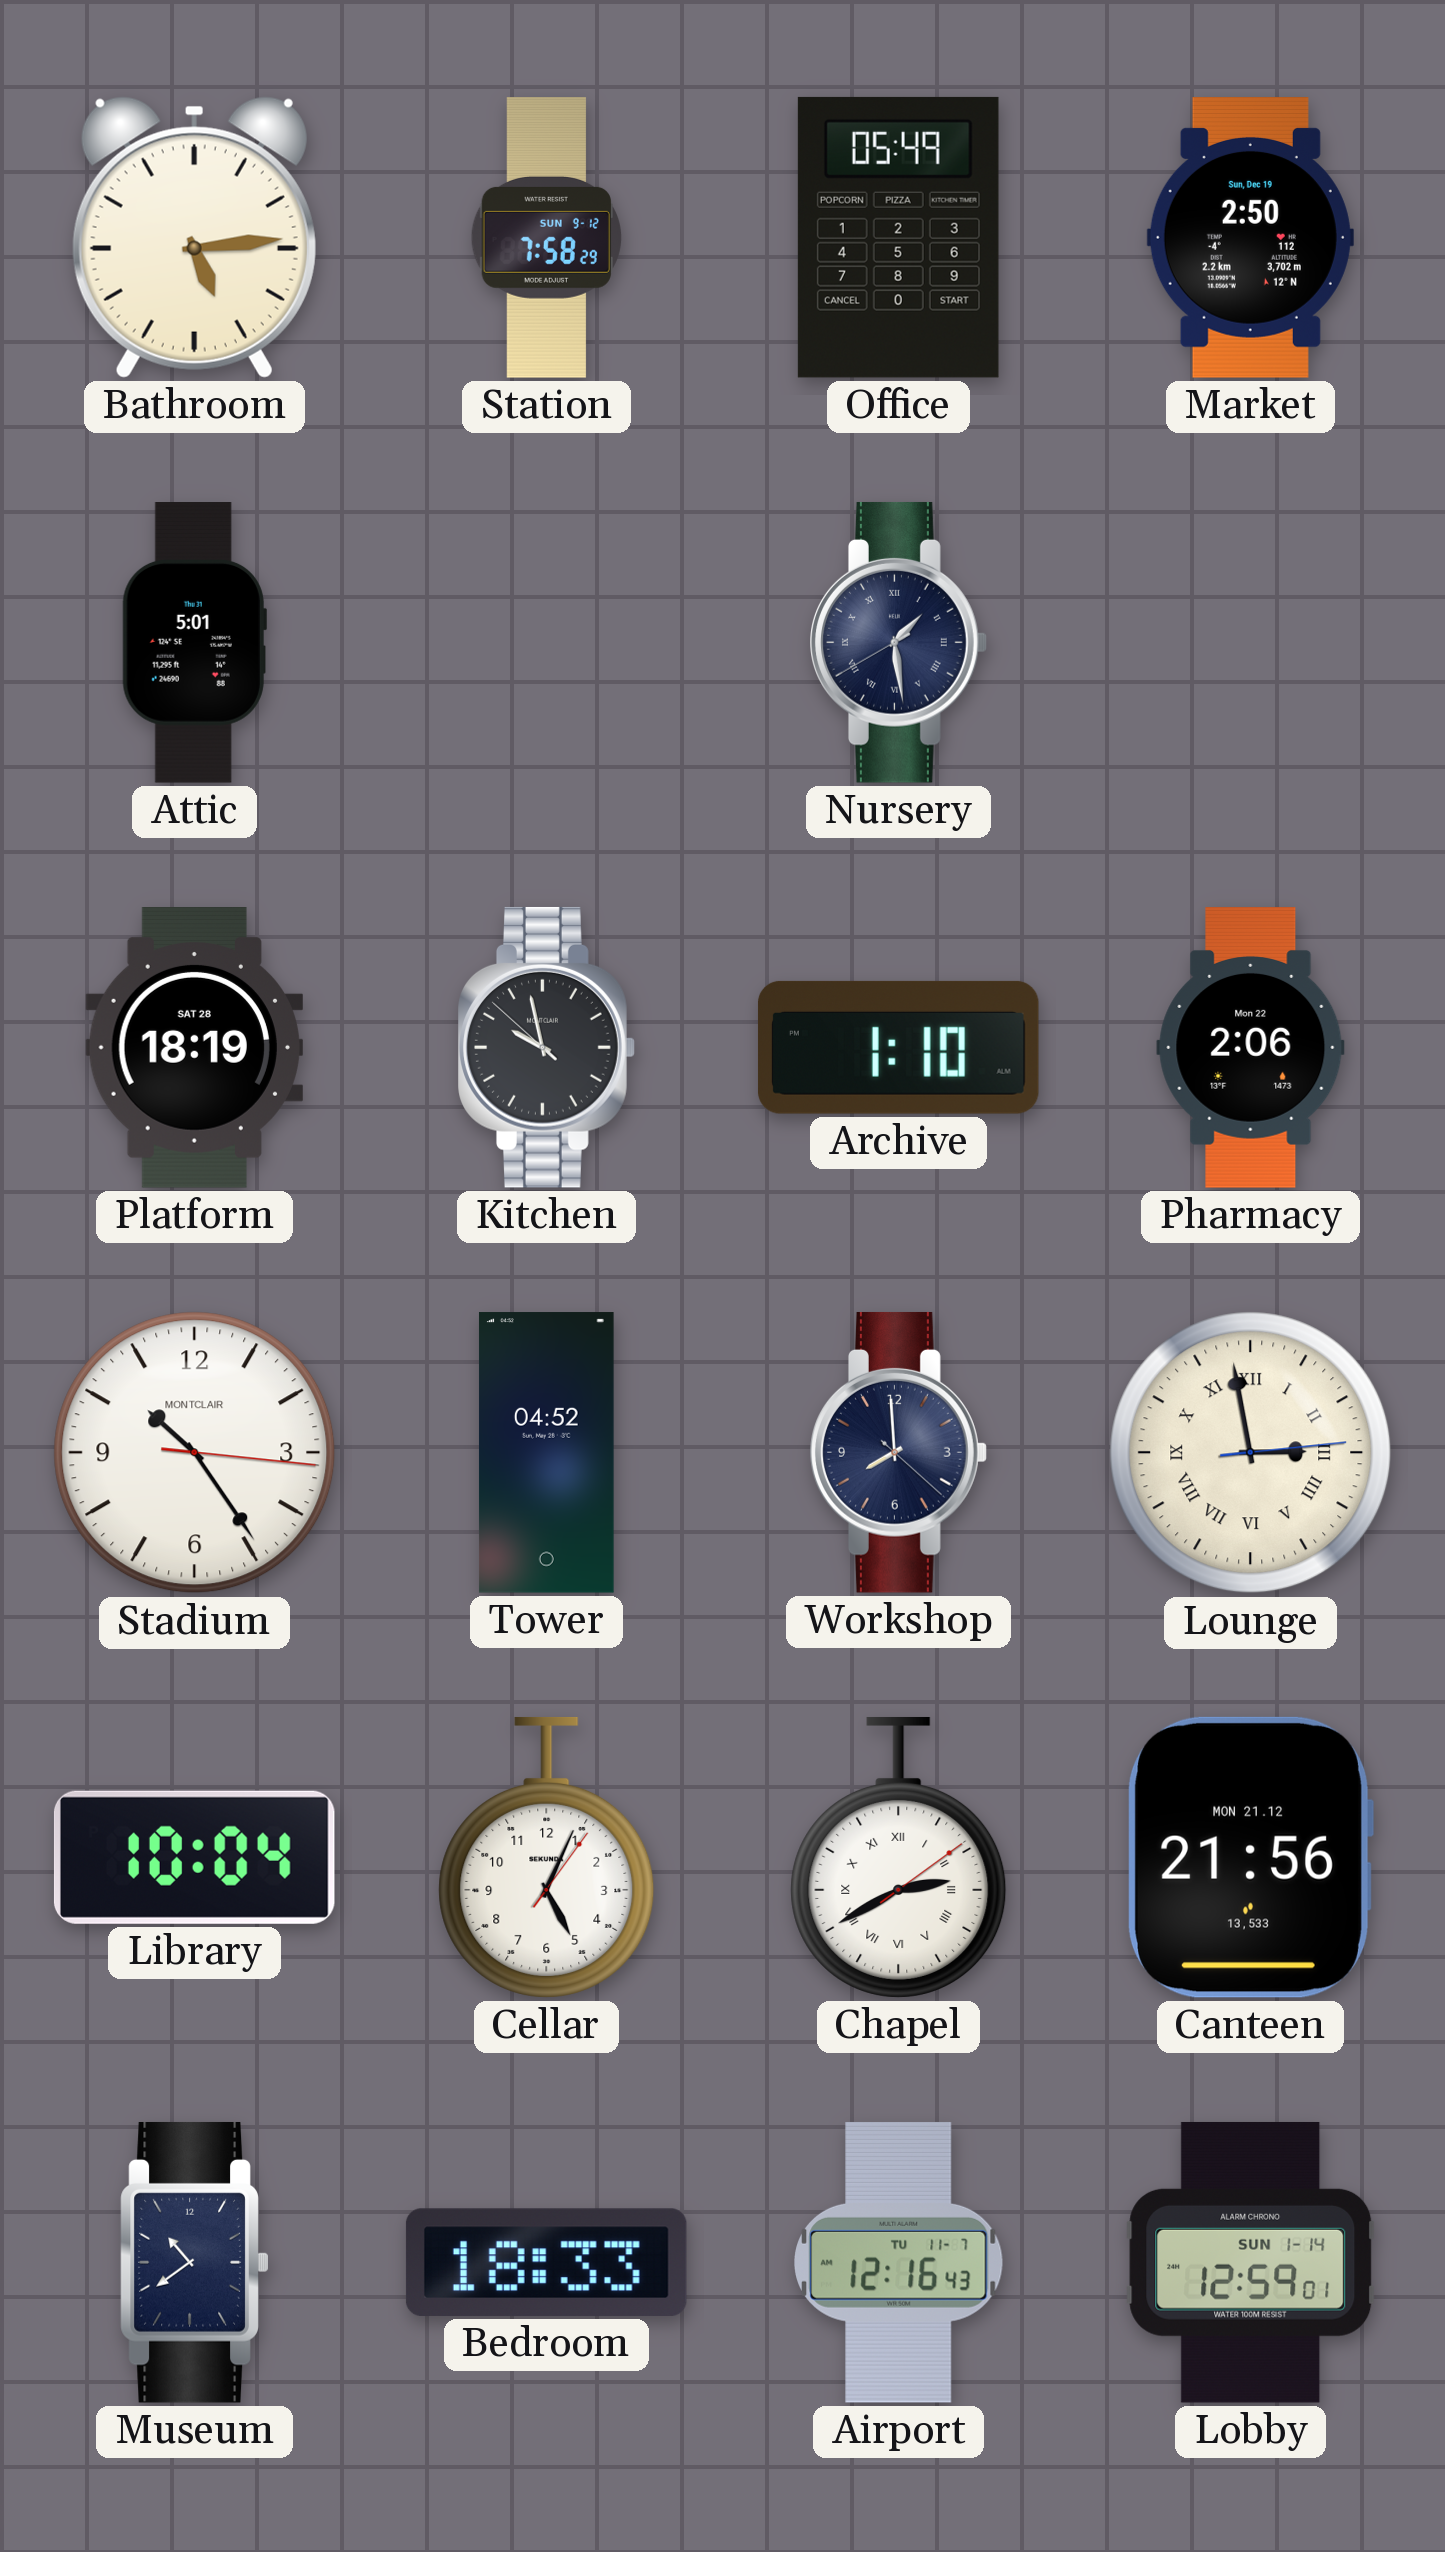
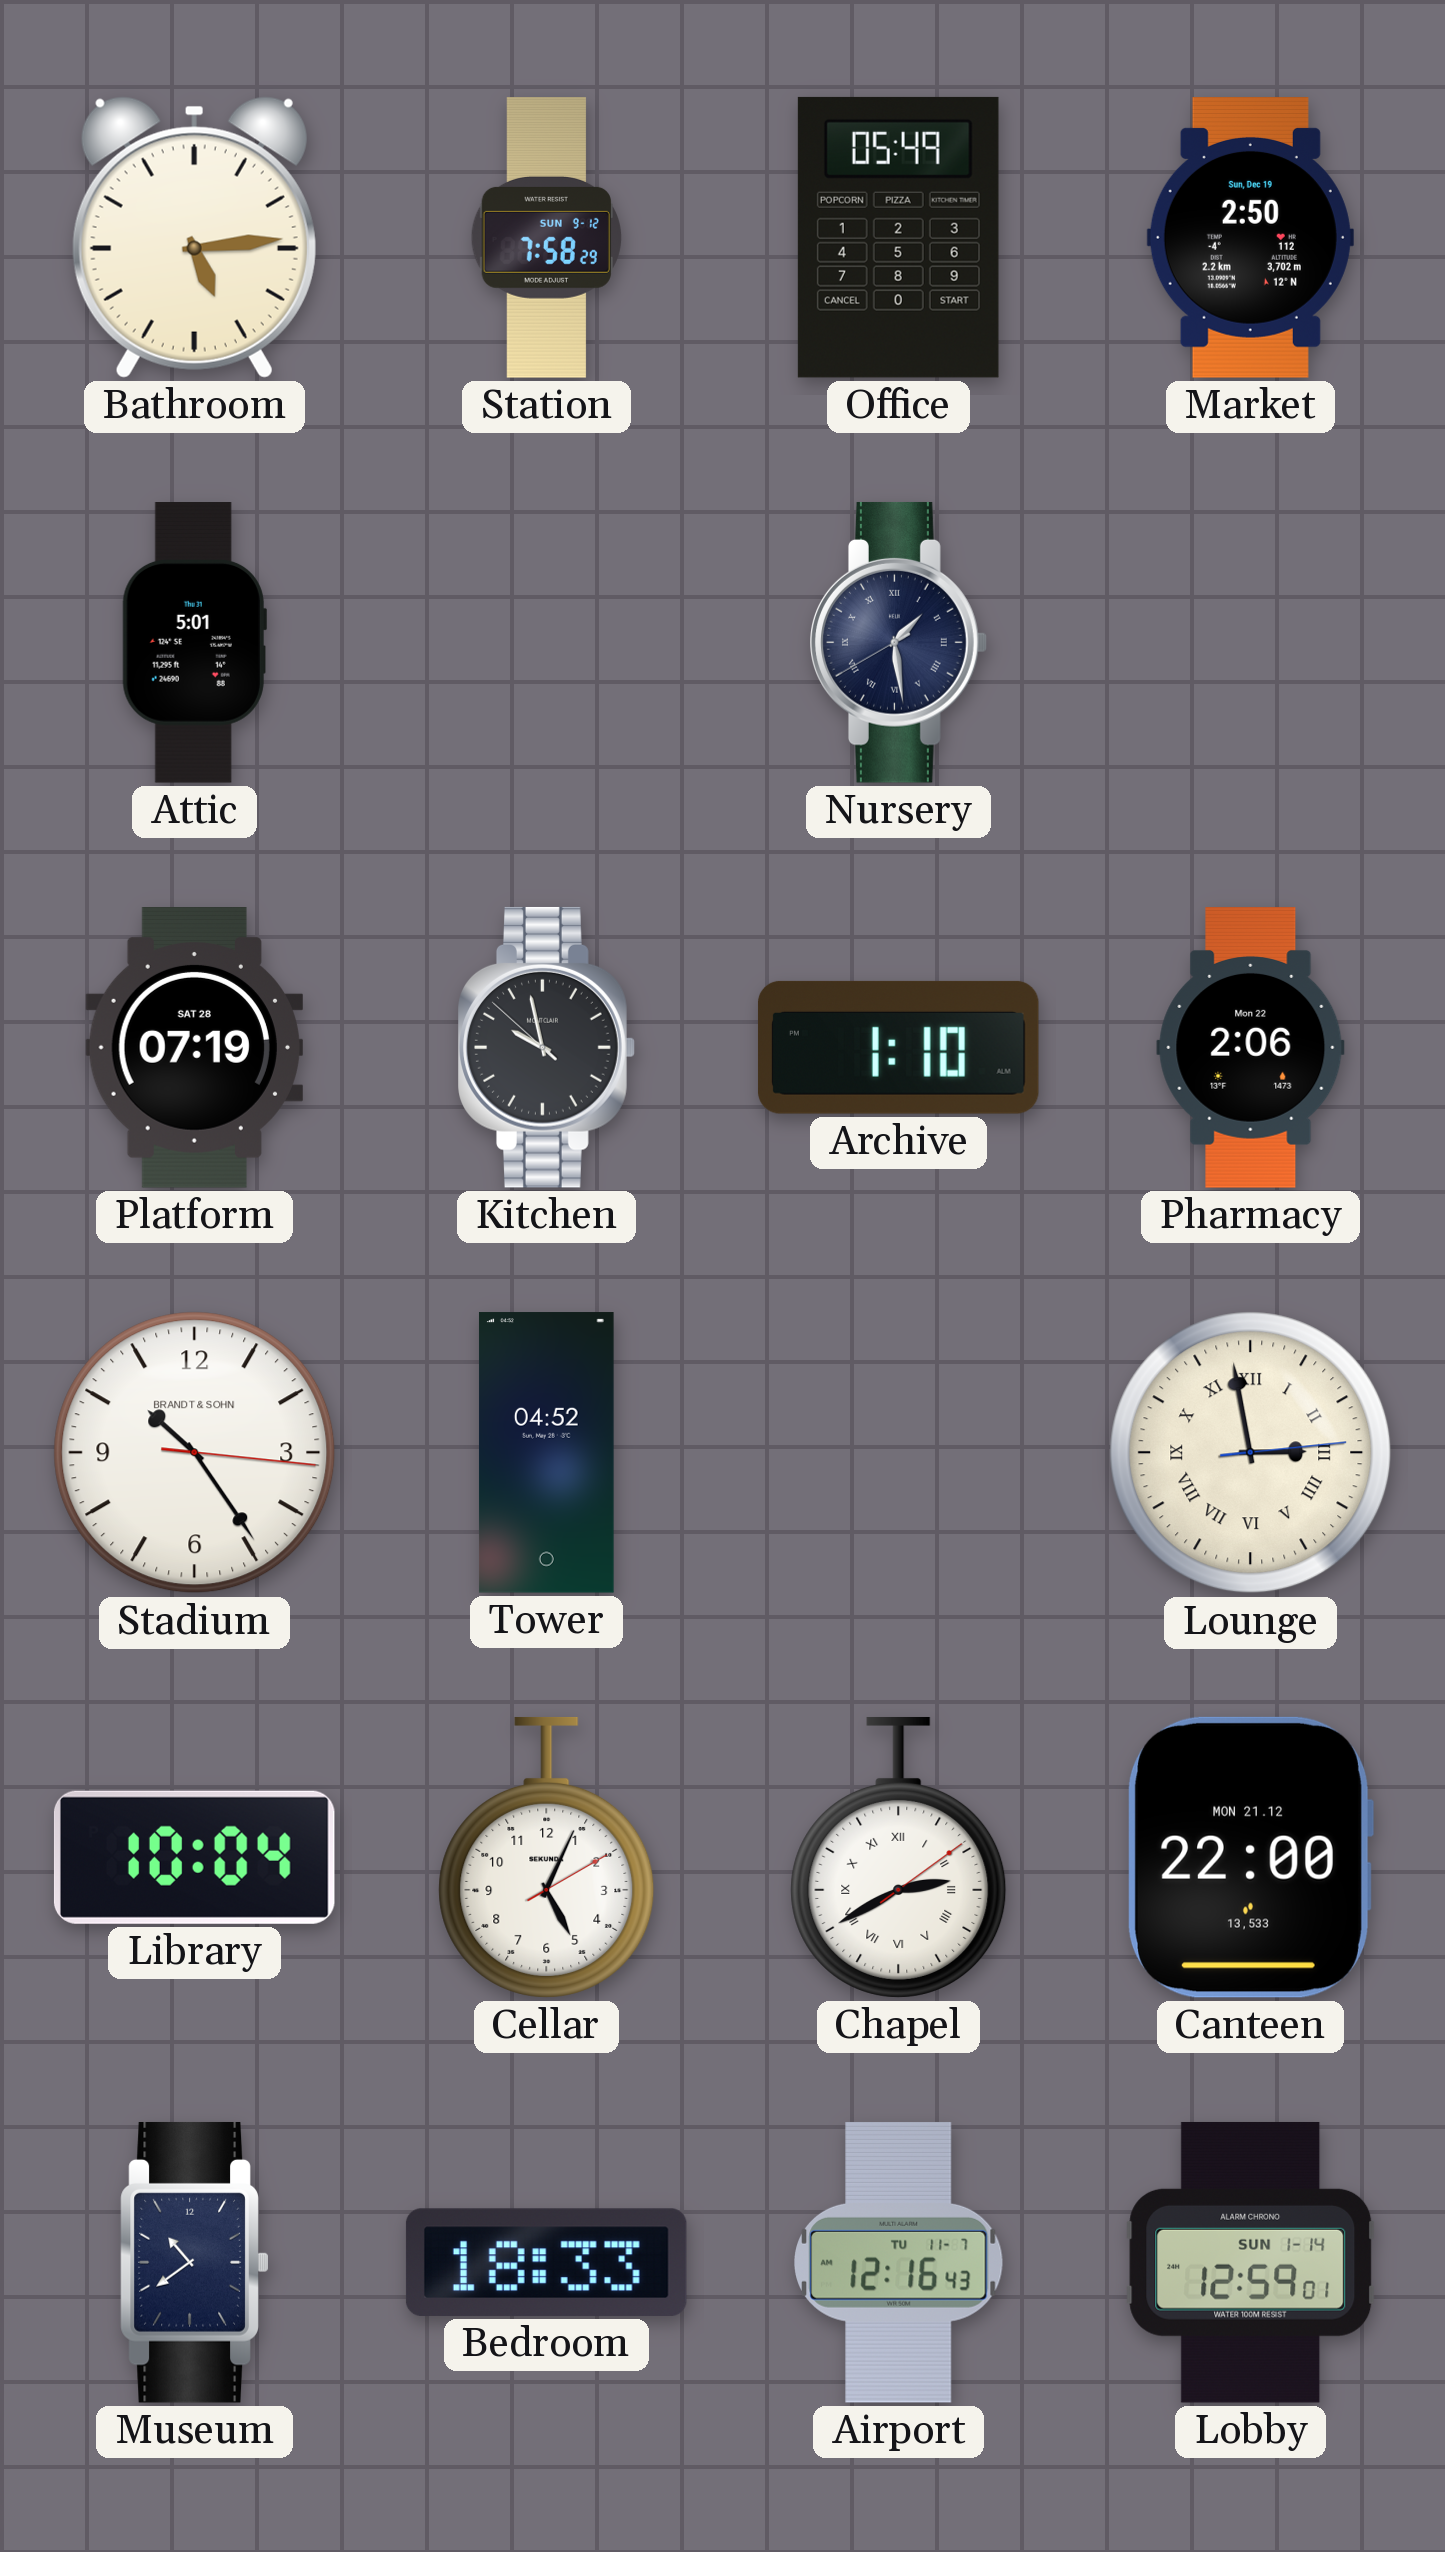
Platform: 18:19 -> 07:19 (194, 1048)
Stadium brand: MONTCLAIR -> BRANDT & SOHN (195, 1453)
Workshop: 7:59 -> none (898, 1452)
Cellar: 5:04:06 -> 5:04:10 (547, 1857)
Canteen: 21:56 -> 22:00 (1250, 1857)
